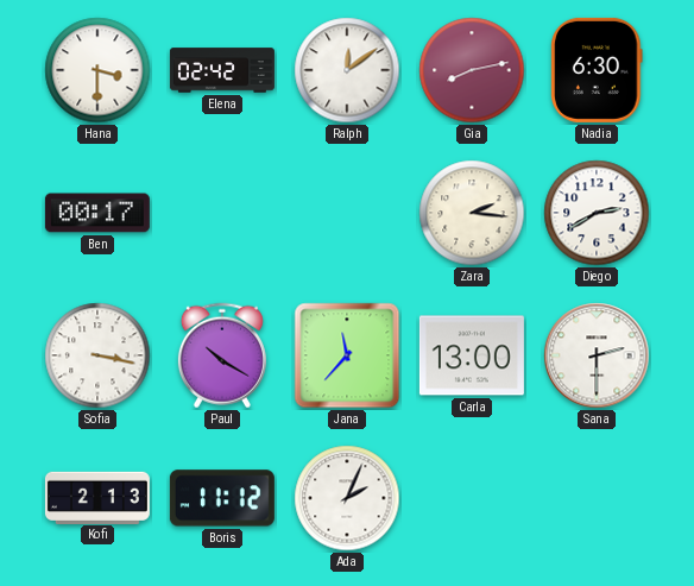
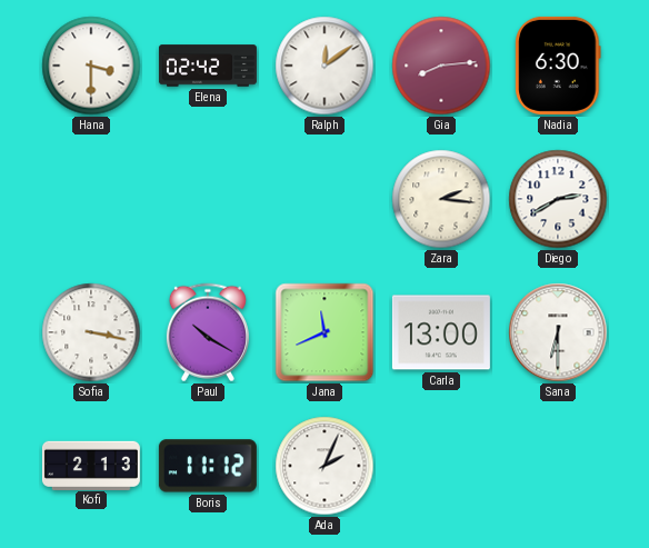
Gia: 8:13 -> 8:14 (441, 66)
Ben: 00:17 -> none (97, 213)
Jana: 11:37 -> 11:41 (324, 332)
Sana: 2:30 -> 6:30 (558, 332)
